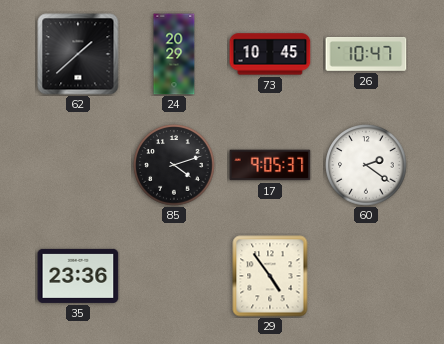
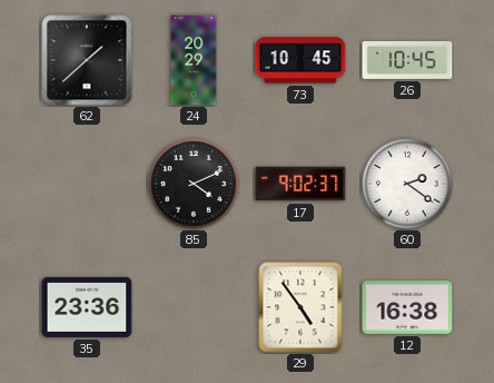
26: 10:47 -> 10:45 (407, 60)
85: 4:12 -> 4:11 (194, 184)
17: 9:05 -> 9:02 (300, 184)
12: none -> 16:38 (407, 307)
